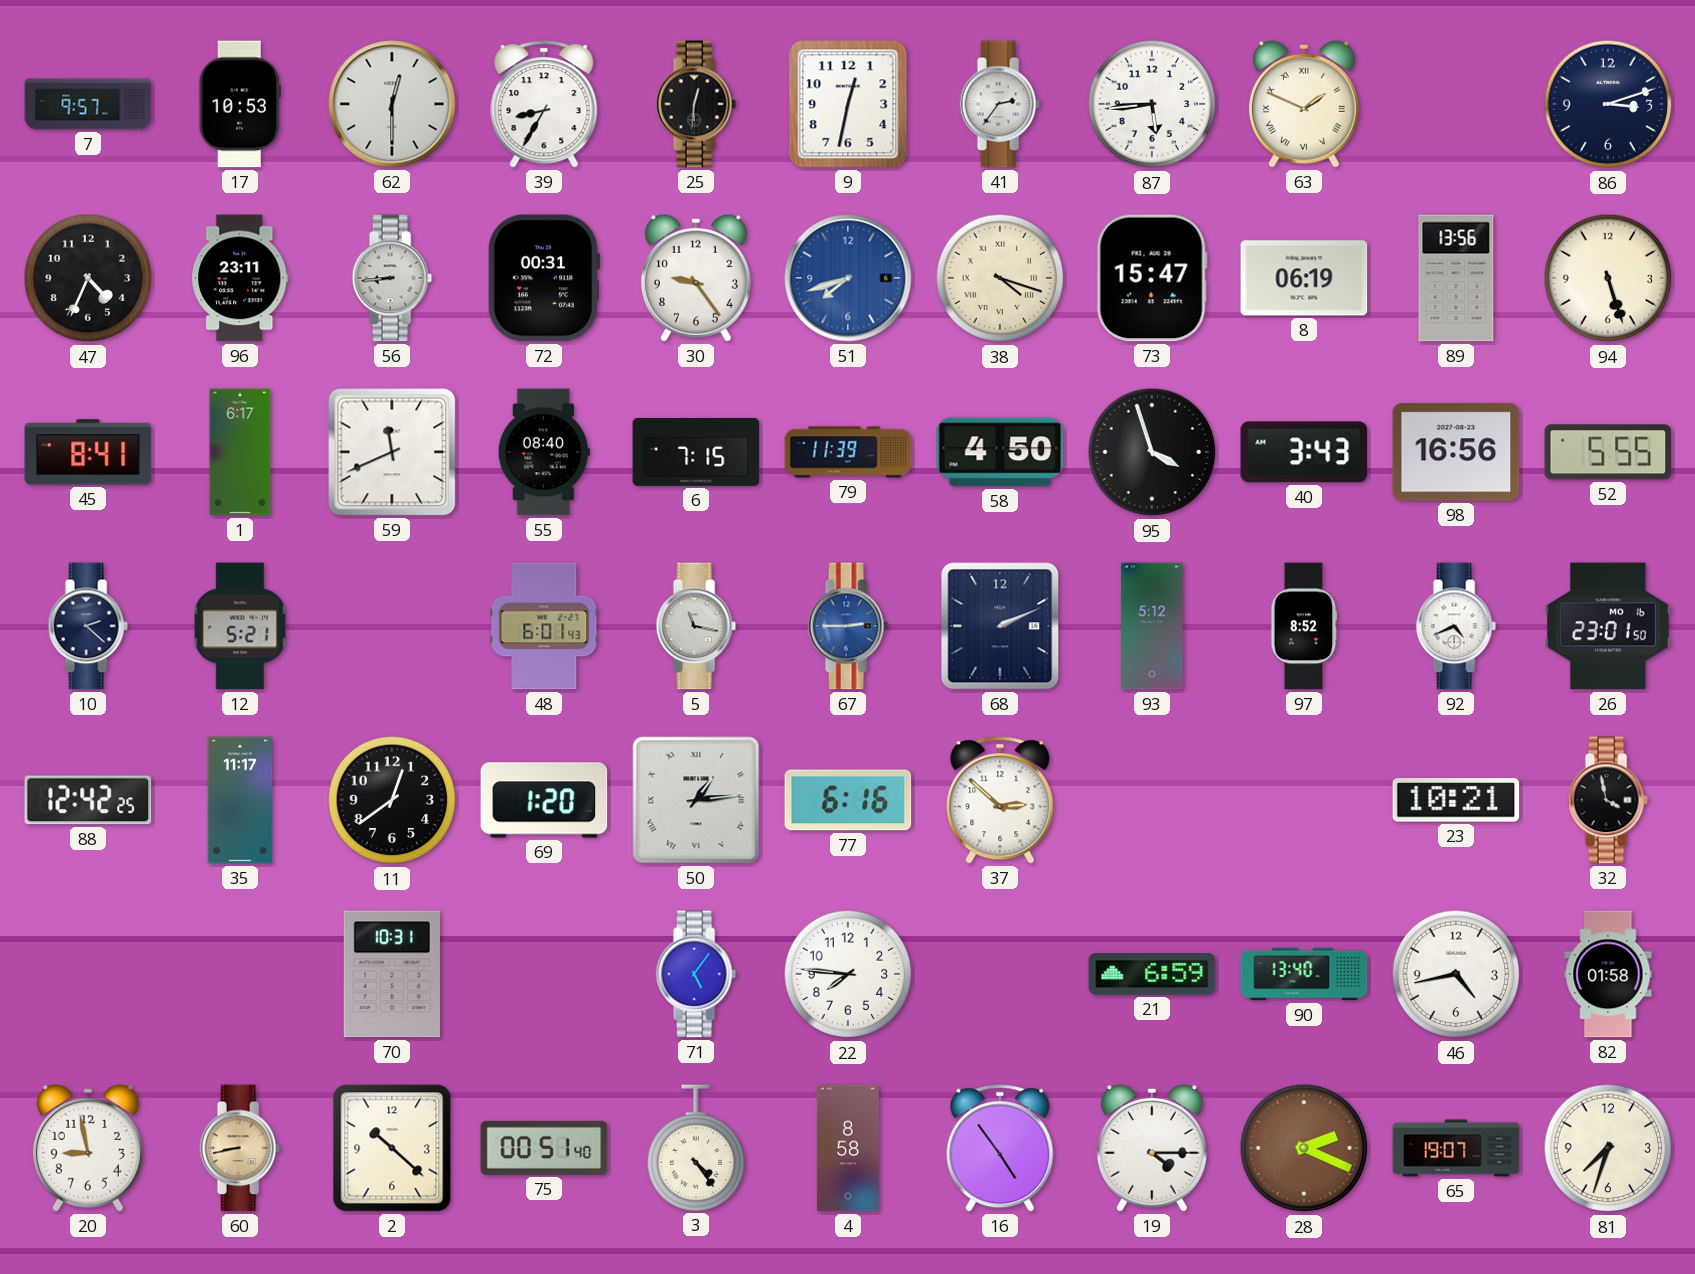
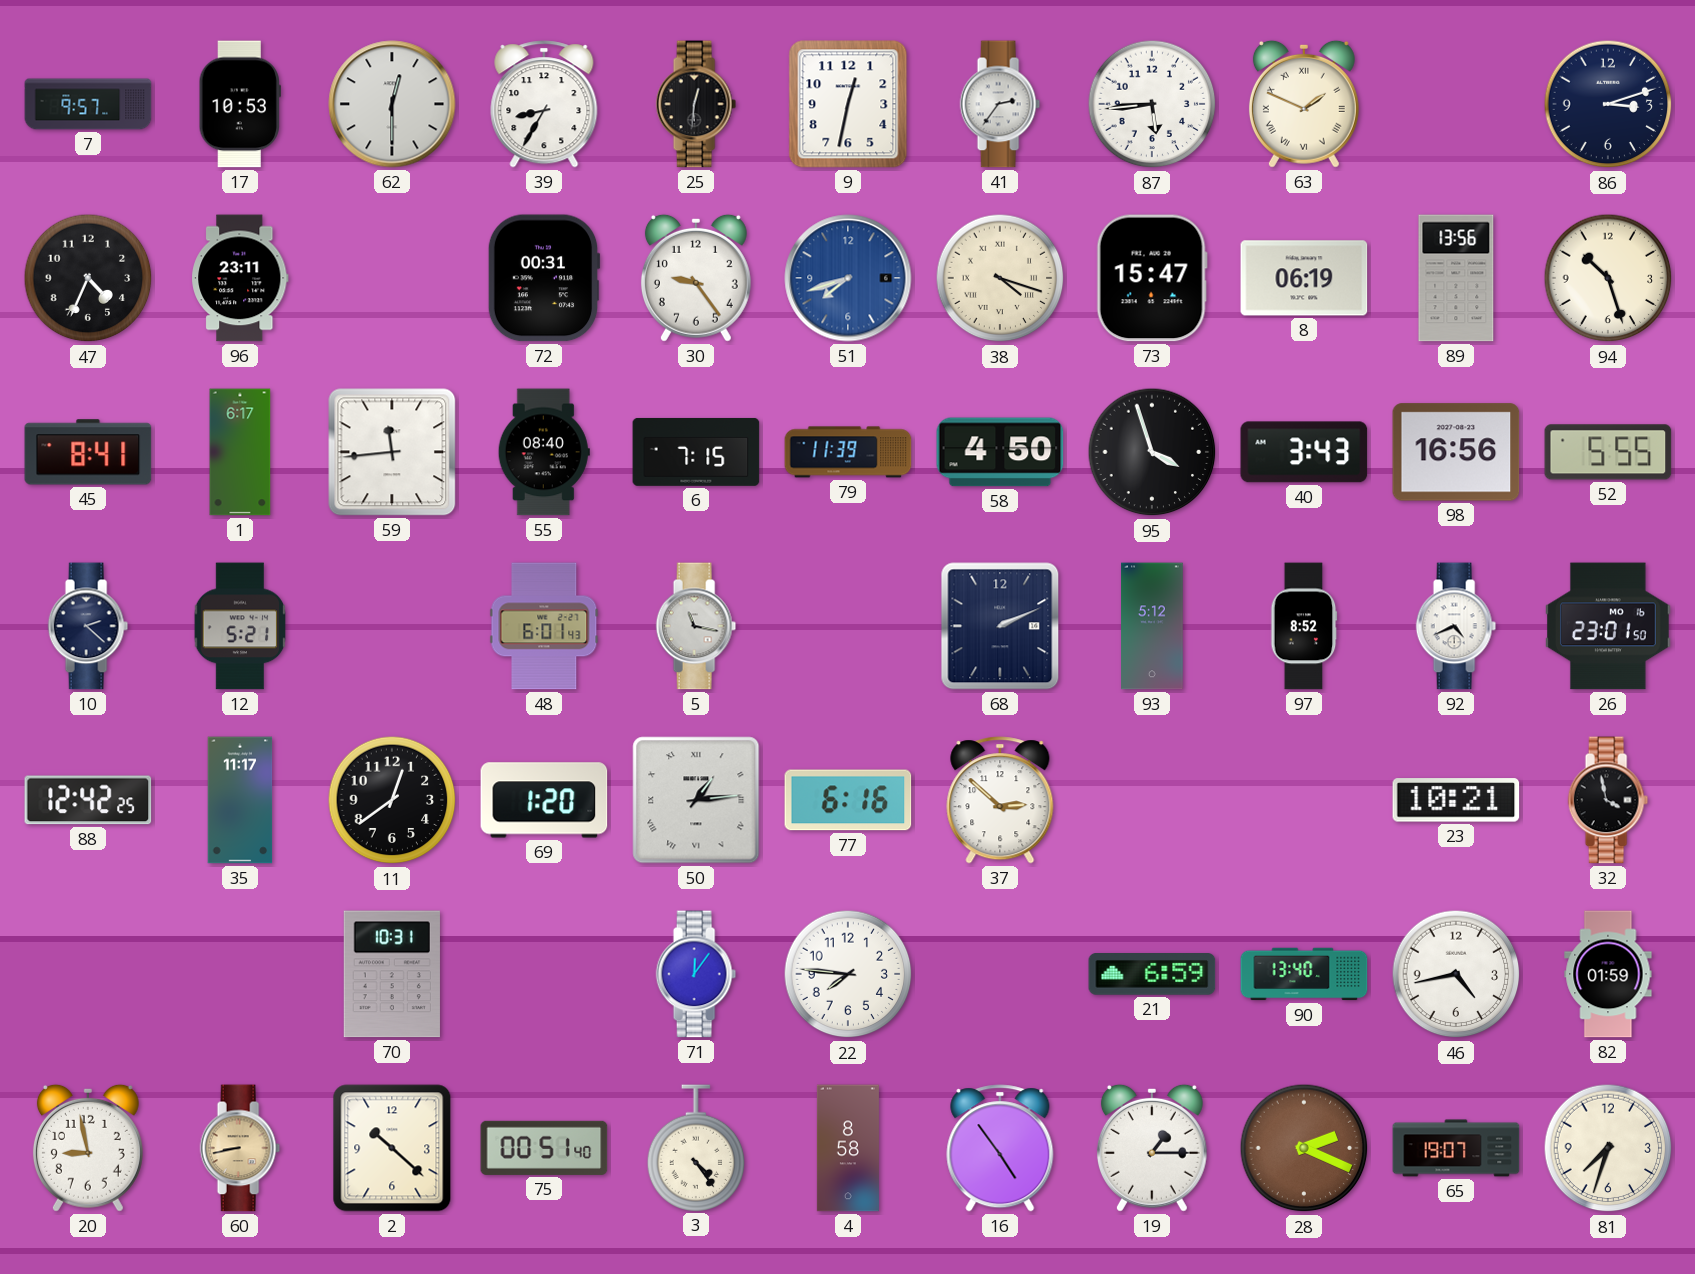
56: 8:44 -> none (392, 278)
94: 5:27 -> 10:27 (1608, 278)
59: 11:41 -> 11:44 (392, 452)
67: 2:45 -> none (848, 626)
71: 5:06 -> 12:06 (696, 974)
82: 01:58 -> 01:59 (1608, 974)
19: 4:15 -> 1:15 (1152, 1148)
